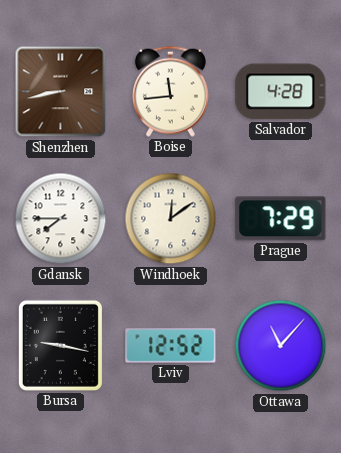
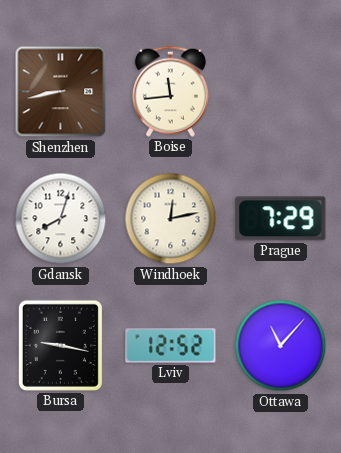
Salvador: 4:28 -> none (281, 92)
Gdansk: 7:45 -> 8:03 (61, 219)
Windhoek: 12:09 -> 12:13 (171, 219)
